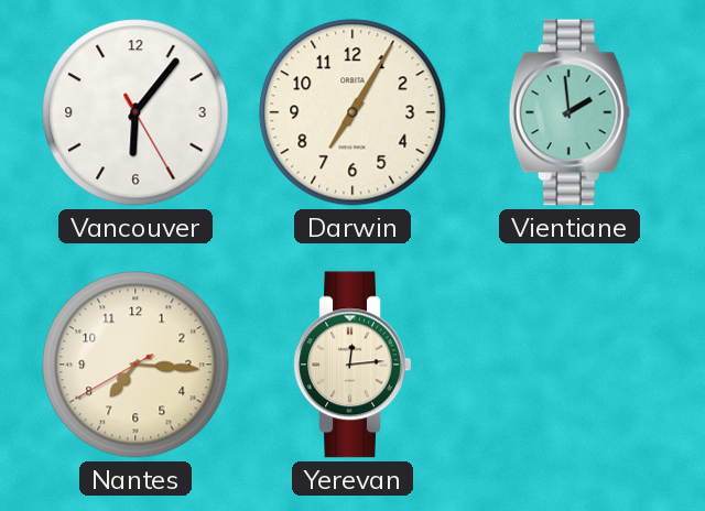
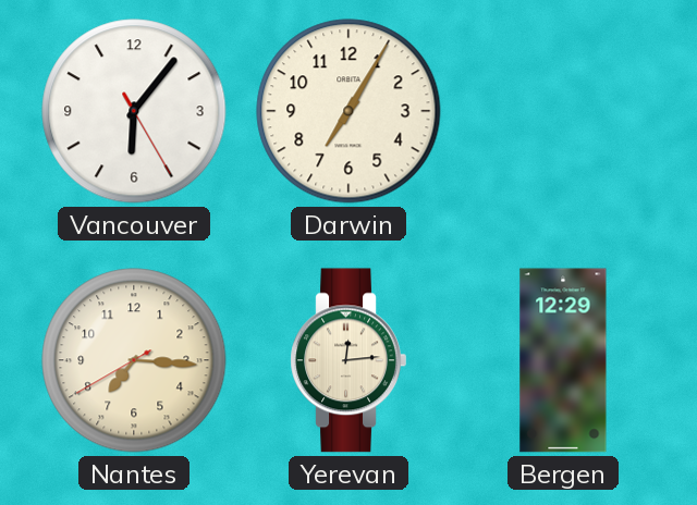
Vientiane: 1:59 -> none (570, 112)
Bergen: none -> 12:29 (563, 360)
